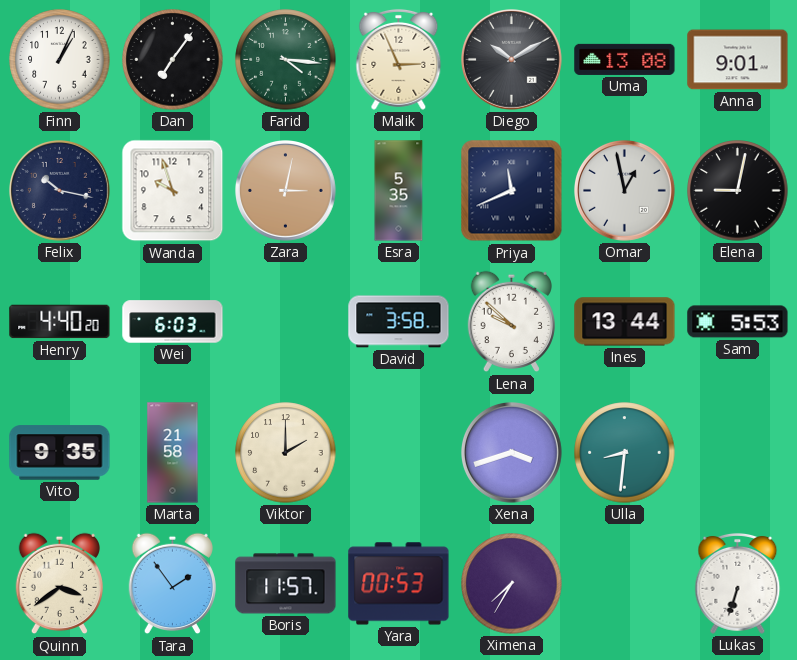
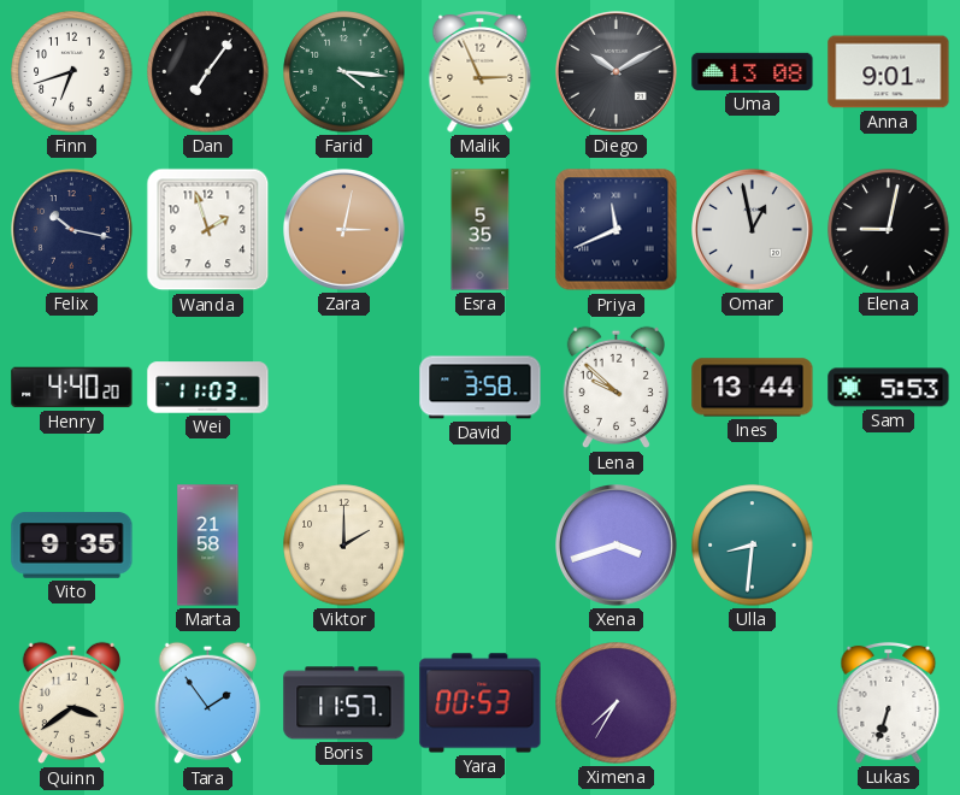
Finn: 1:04 -> 6:42 (72, 72)
Wanda: 9:57 -> 1:57 (208, 230)
Wei: 6:03 -> 11:03 (208, 388)
